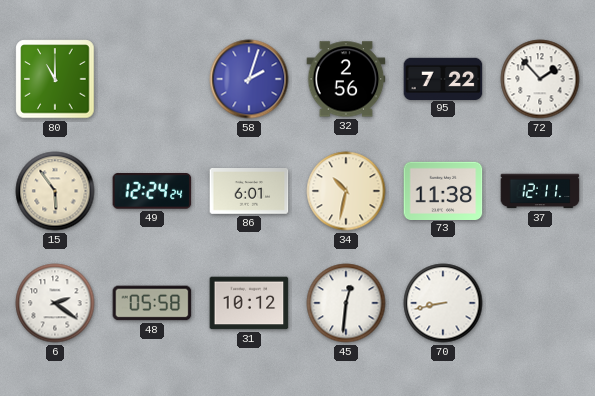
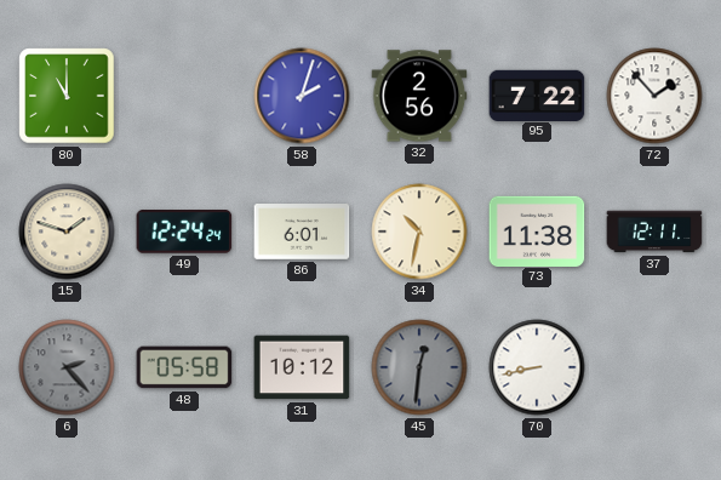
15: 5:54 -> 1:48 (67, 232)
6: 2:21 -> 2:23 (67, 367)
6 dial: white -> grey (67, 367)
45 dial: white -> grey (419, 367)
